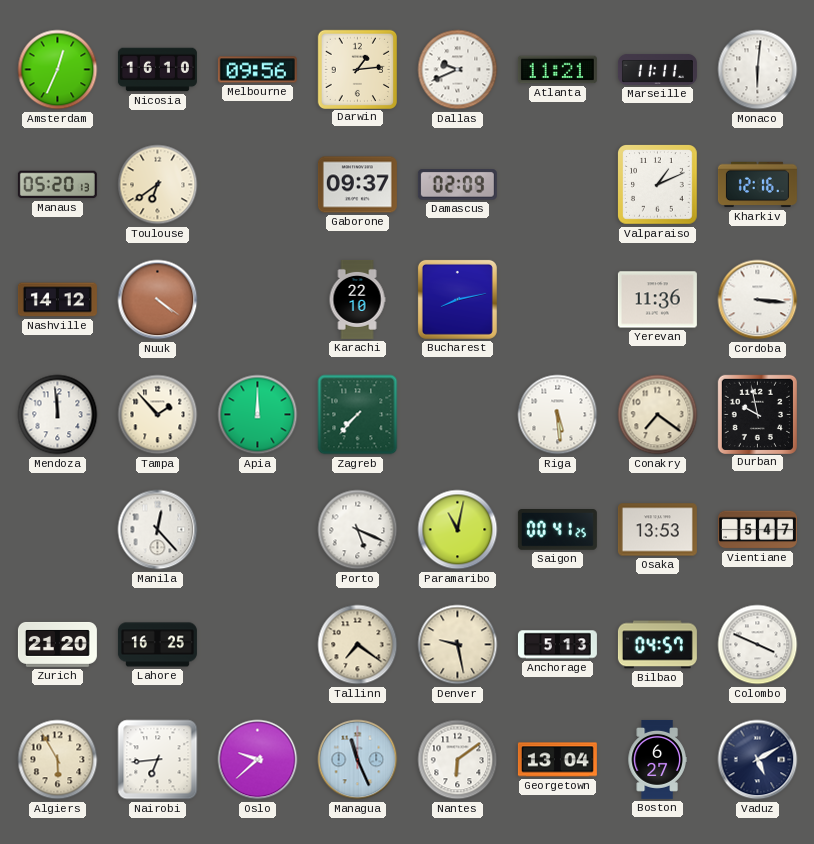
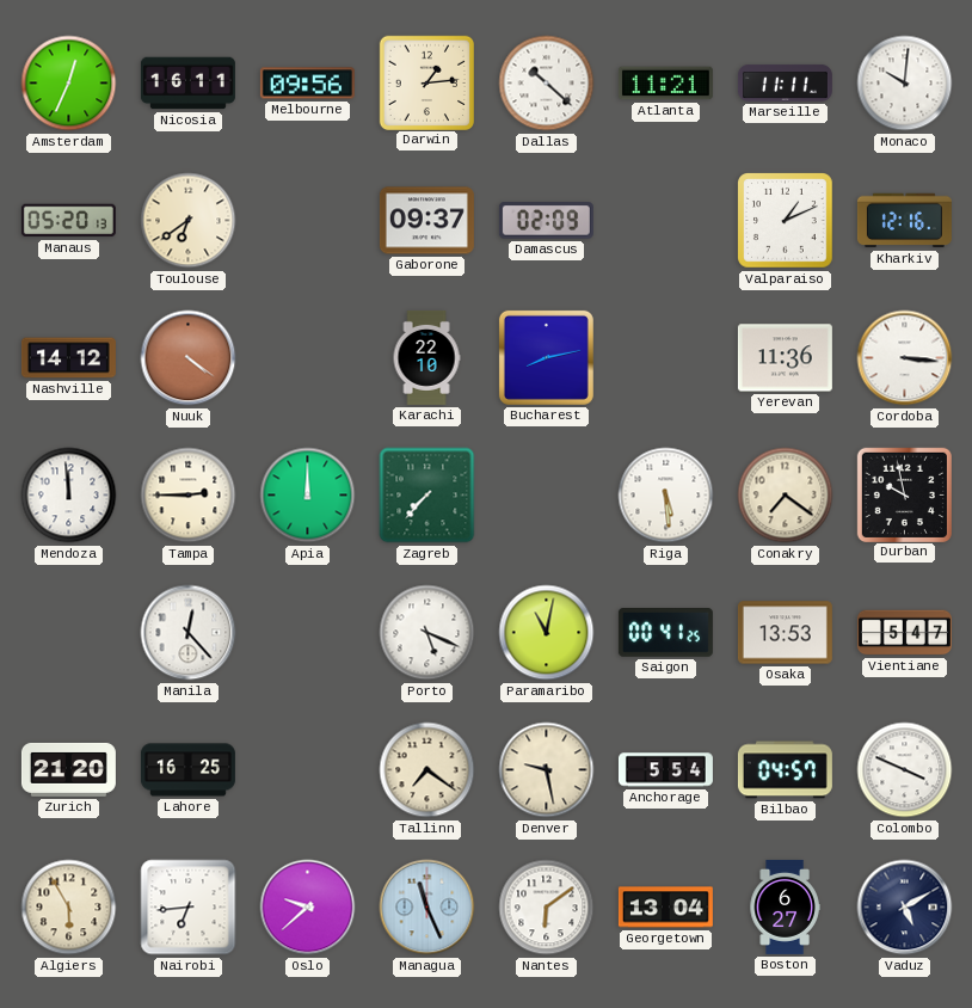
Nicosia: 16:10 -> 16:11 (187, 84)
Dallas: 9:41 -> 10:22 (547, 84)
Monaco: 6:01 -> 10:01 (905, 84)
Tampa: 1:53 -> 2:45 (189, 496)
Anchorage: 5:13 -> 5:54 (665, 770)
